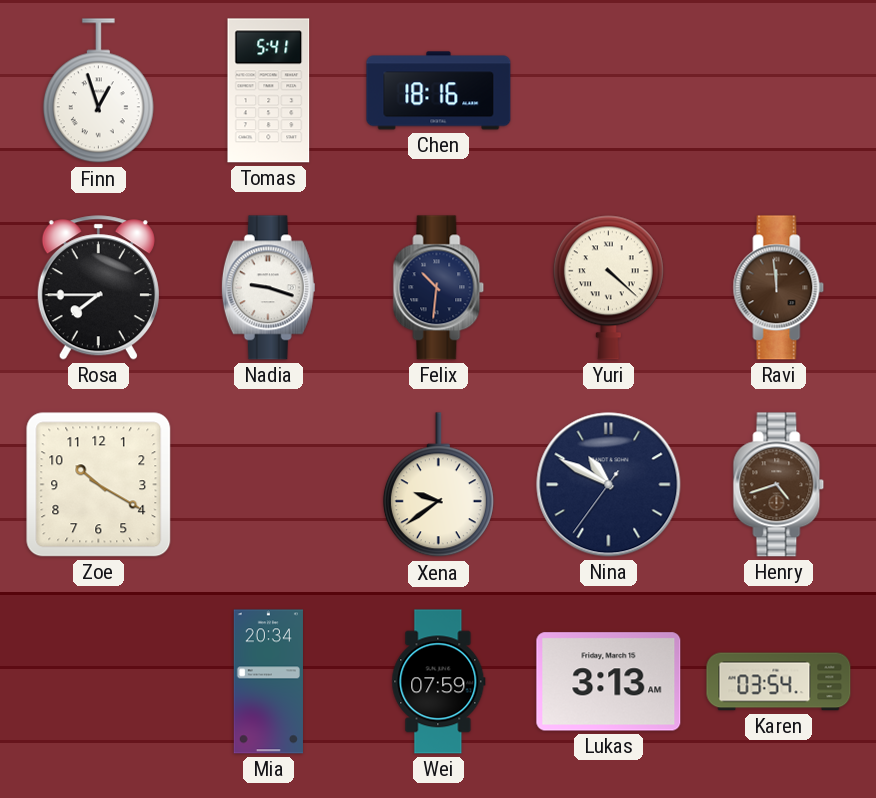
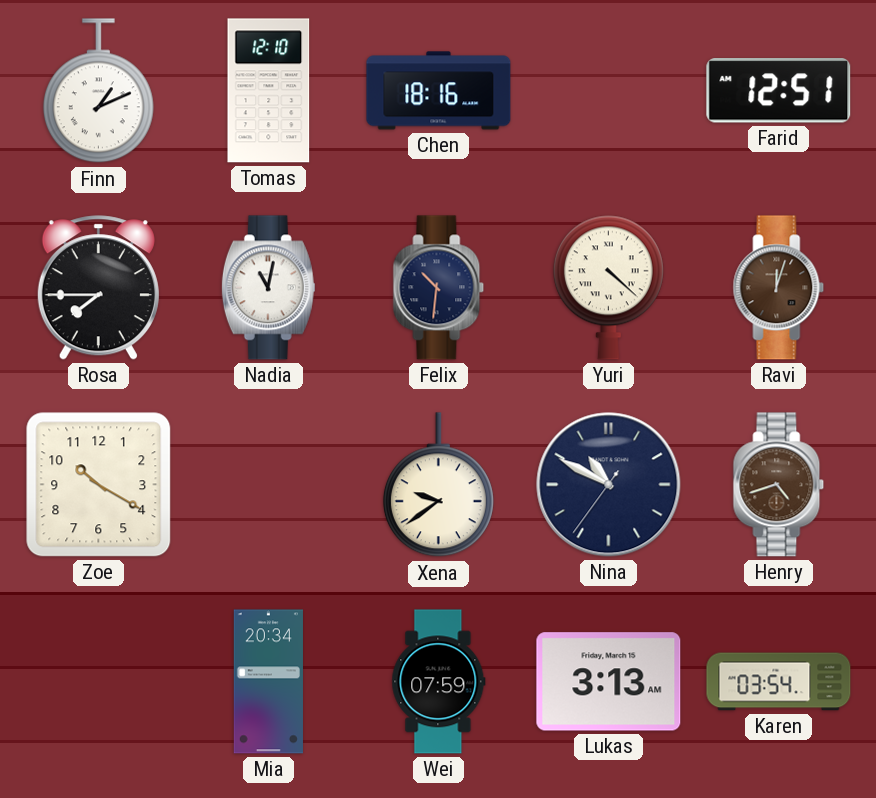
Finn: 12:57 -> 1:11 (98, 91)
Tomas: 5:41 -> 12:10 (269, 91)
Farid: none -> 12:51 (779, 91)
Nadia: 9:18 -> 11:02 (268, 288)
Ravi: 11:59 -> 12:03 (779, 288)
